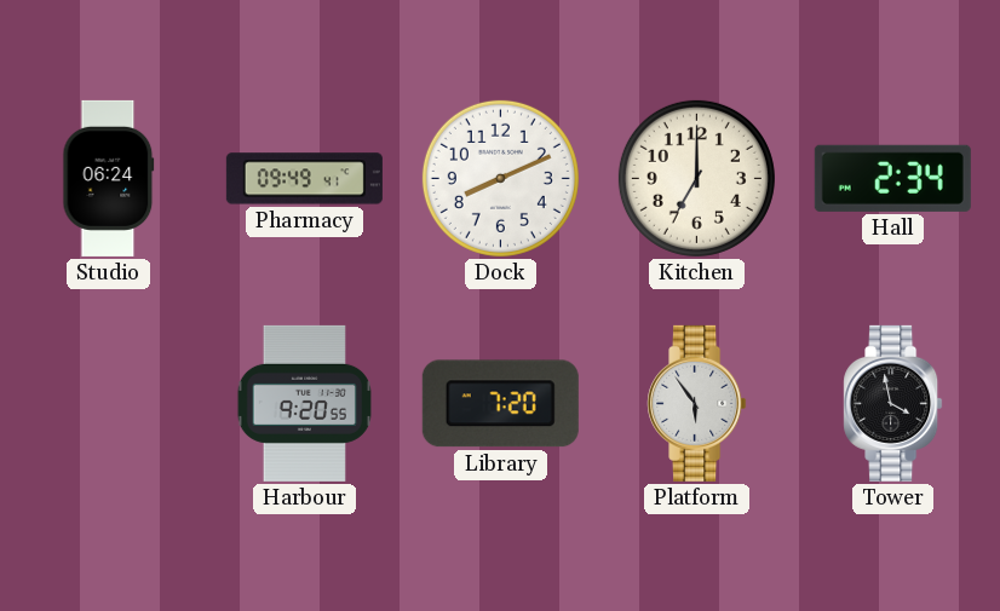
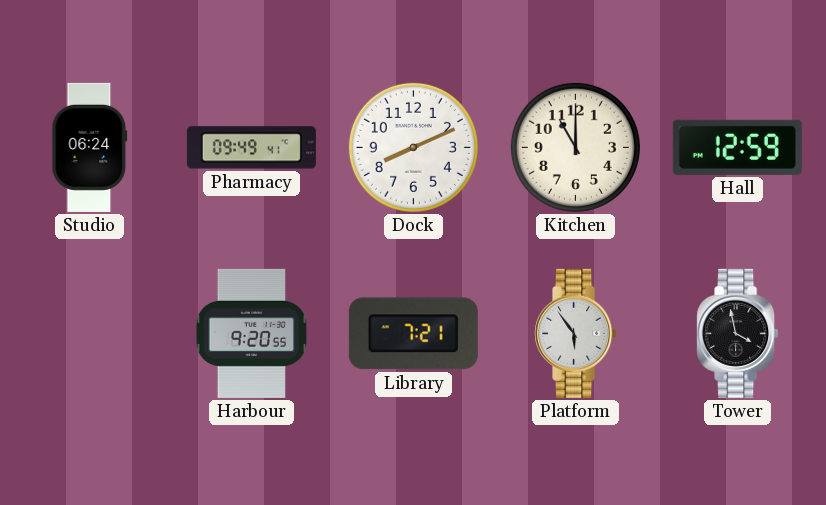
Kitchen: 7:00 -> 11:00 (575, 147)
Hall: 2:34 -> 12:59 (737, 147)
Library: 7:20 -> 7:21 (413, 334)
